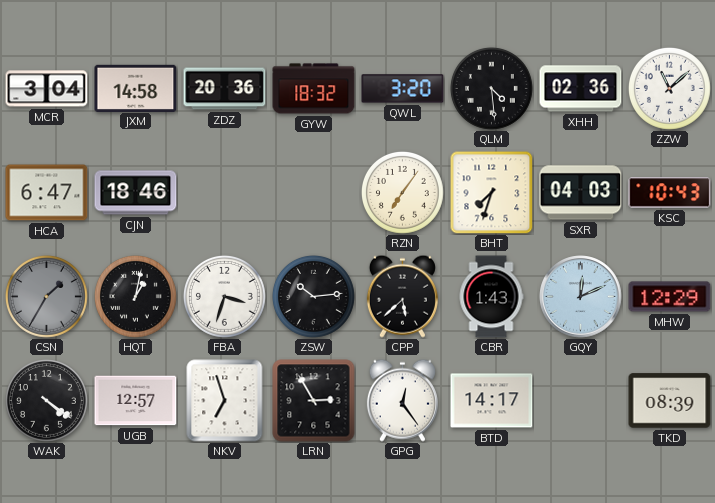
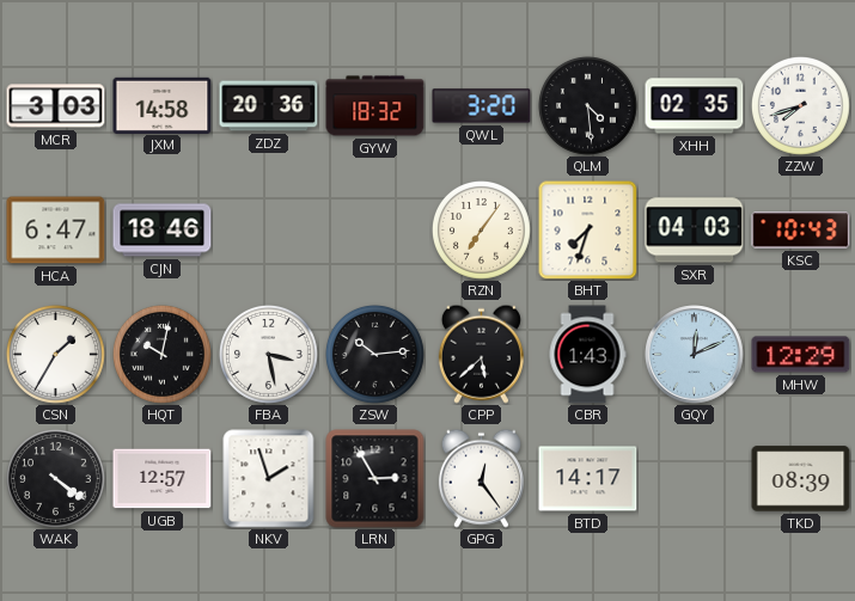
MCR: 3:04 -> 3:03 (56, 106)
XHH: 02:36 -> 02:35 (695, 106)
ZZW: 11:08 -> 7:42 (800, 105)
CSN dial: grey -> white (55, 354)
HQT: 1:02 -> 10:02 (161, 354)
FBA: 3:33 -> 3:28 (268, 354)
NKV: 6:57 -> 1:57 (269, 479)
